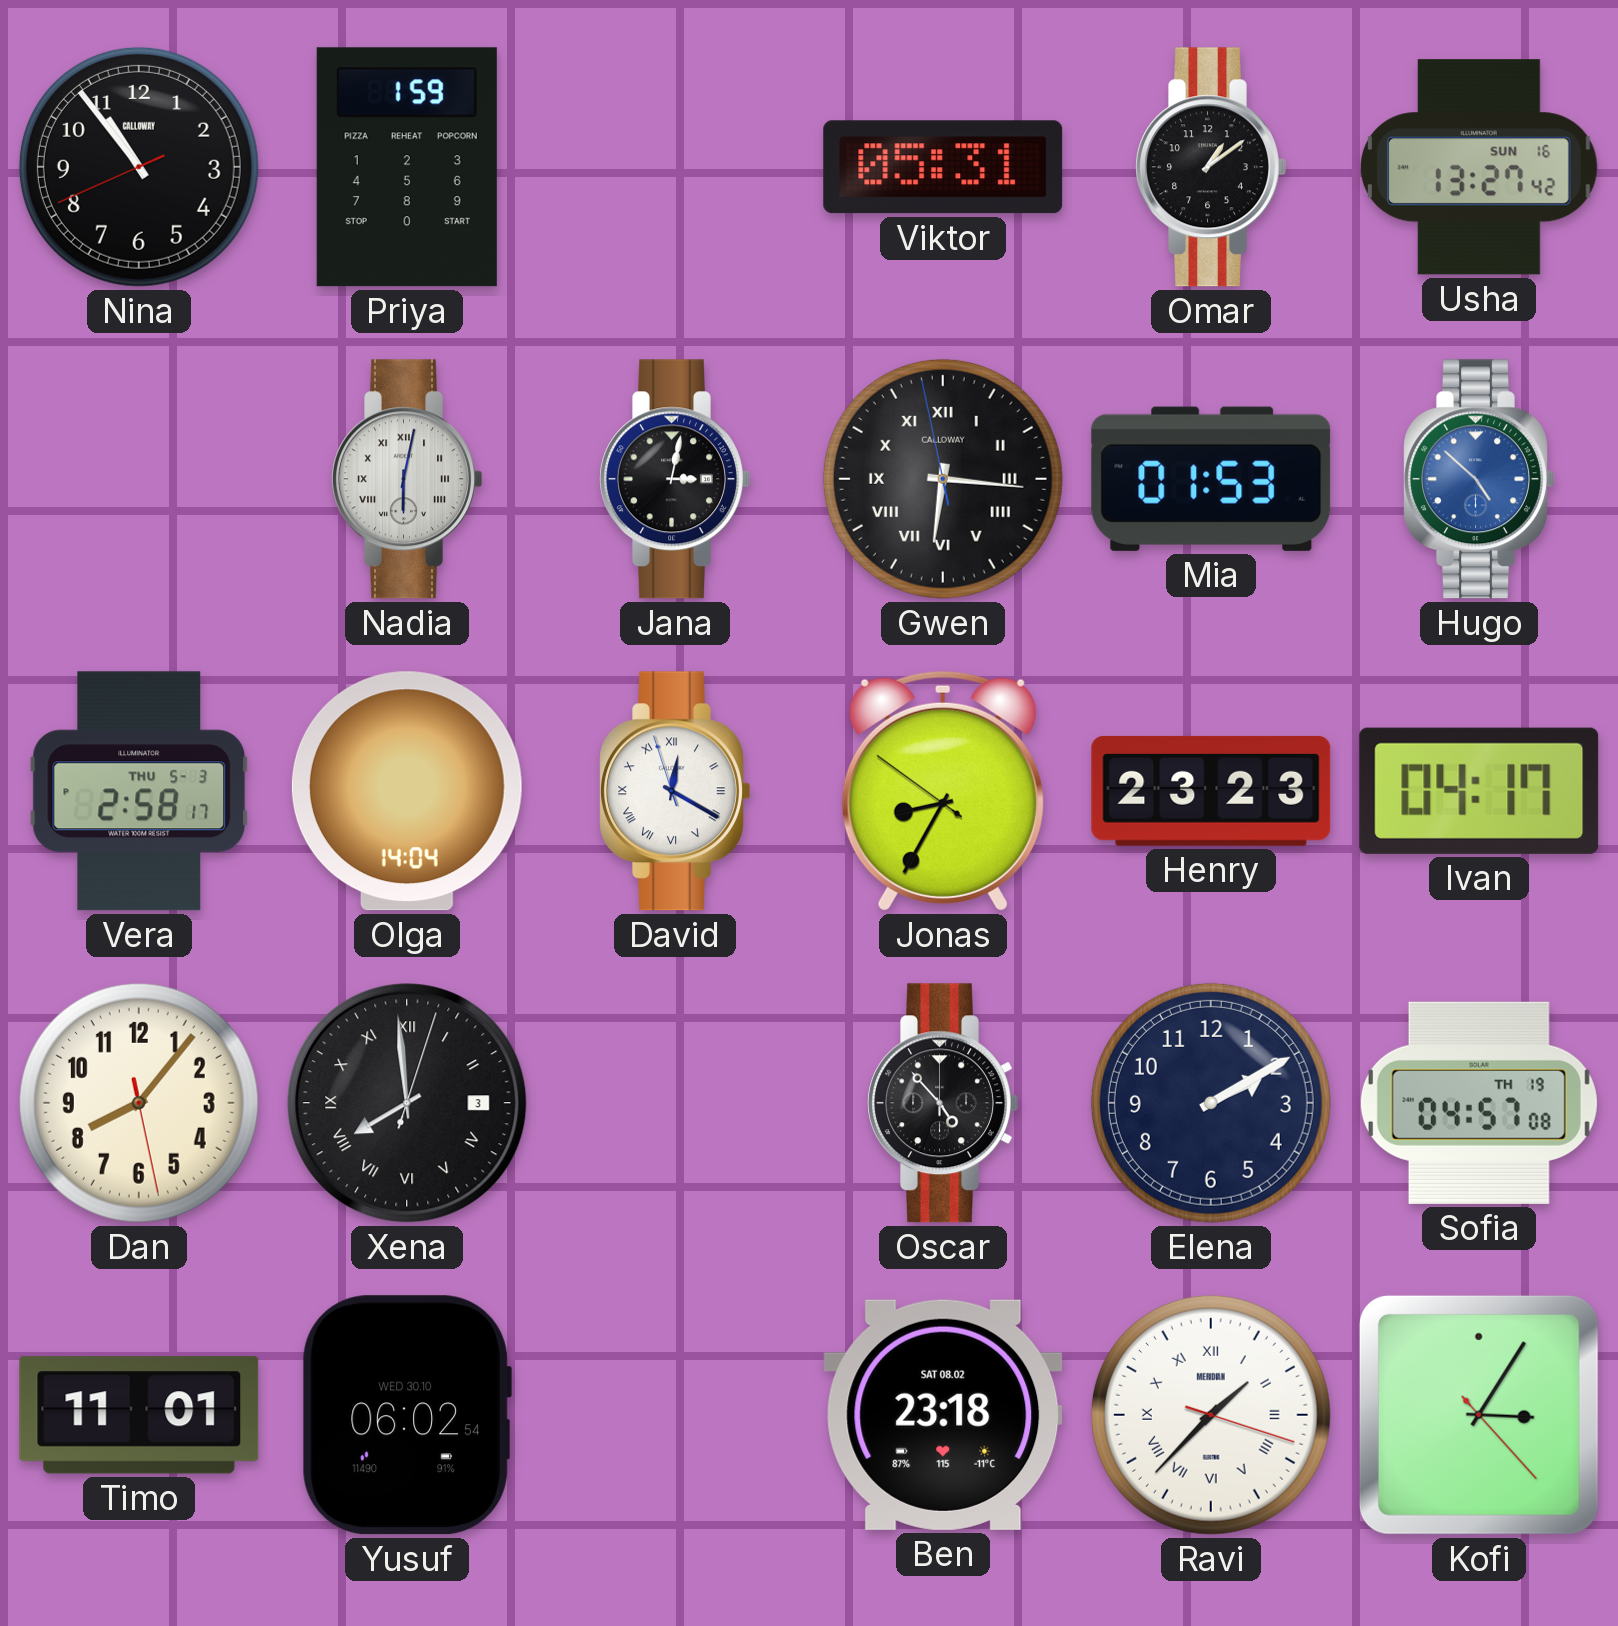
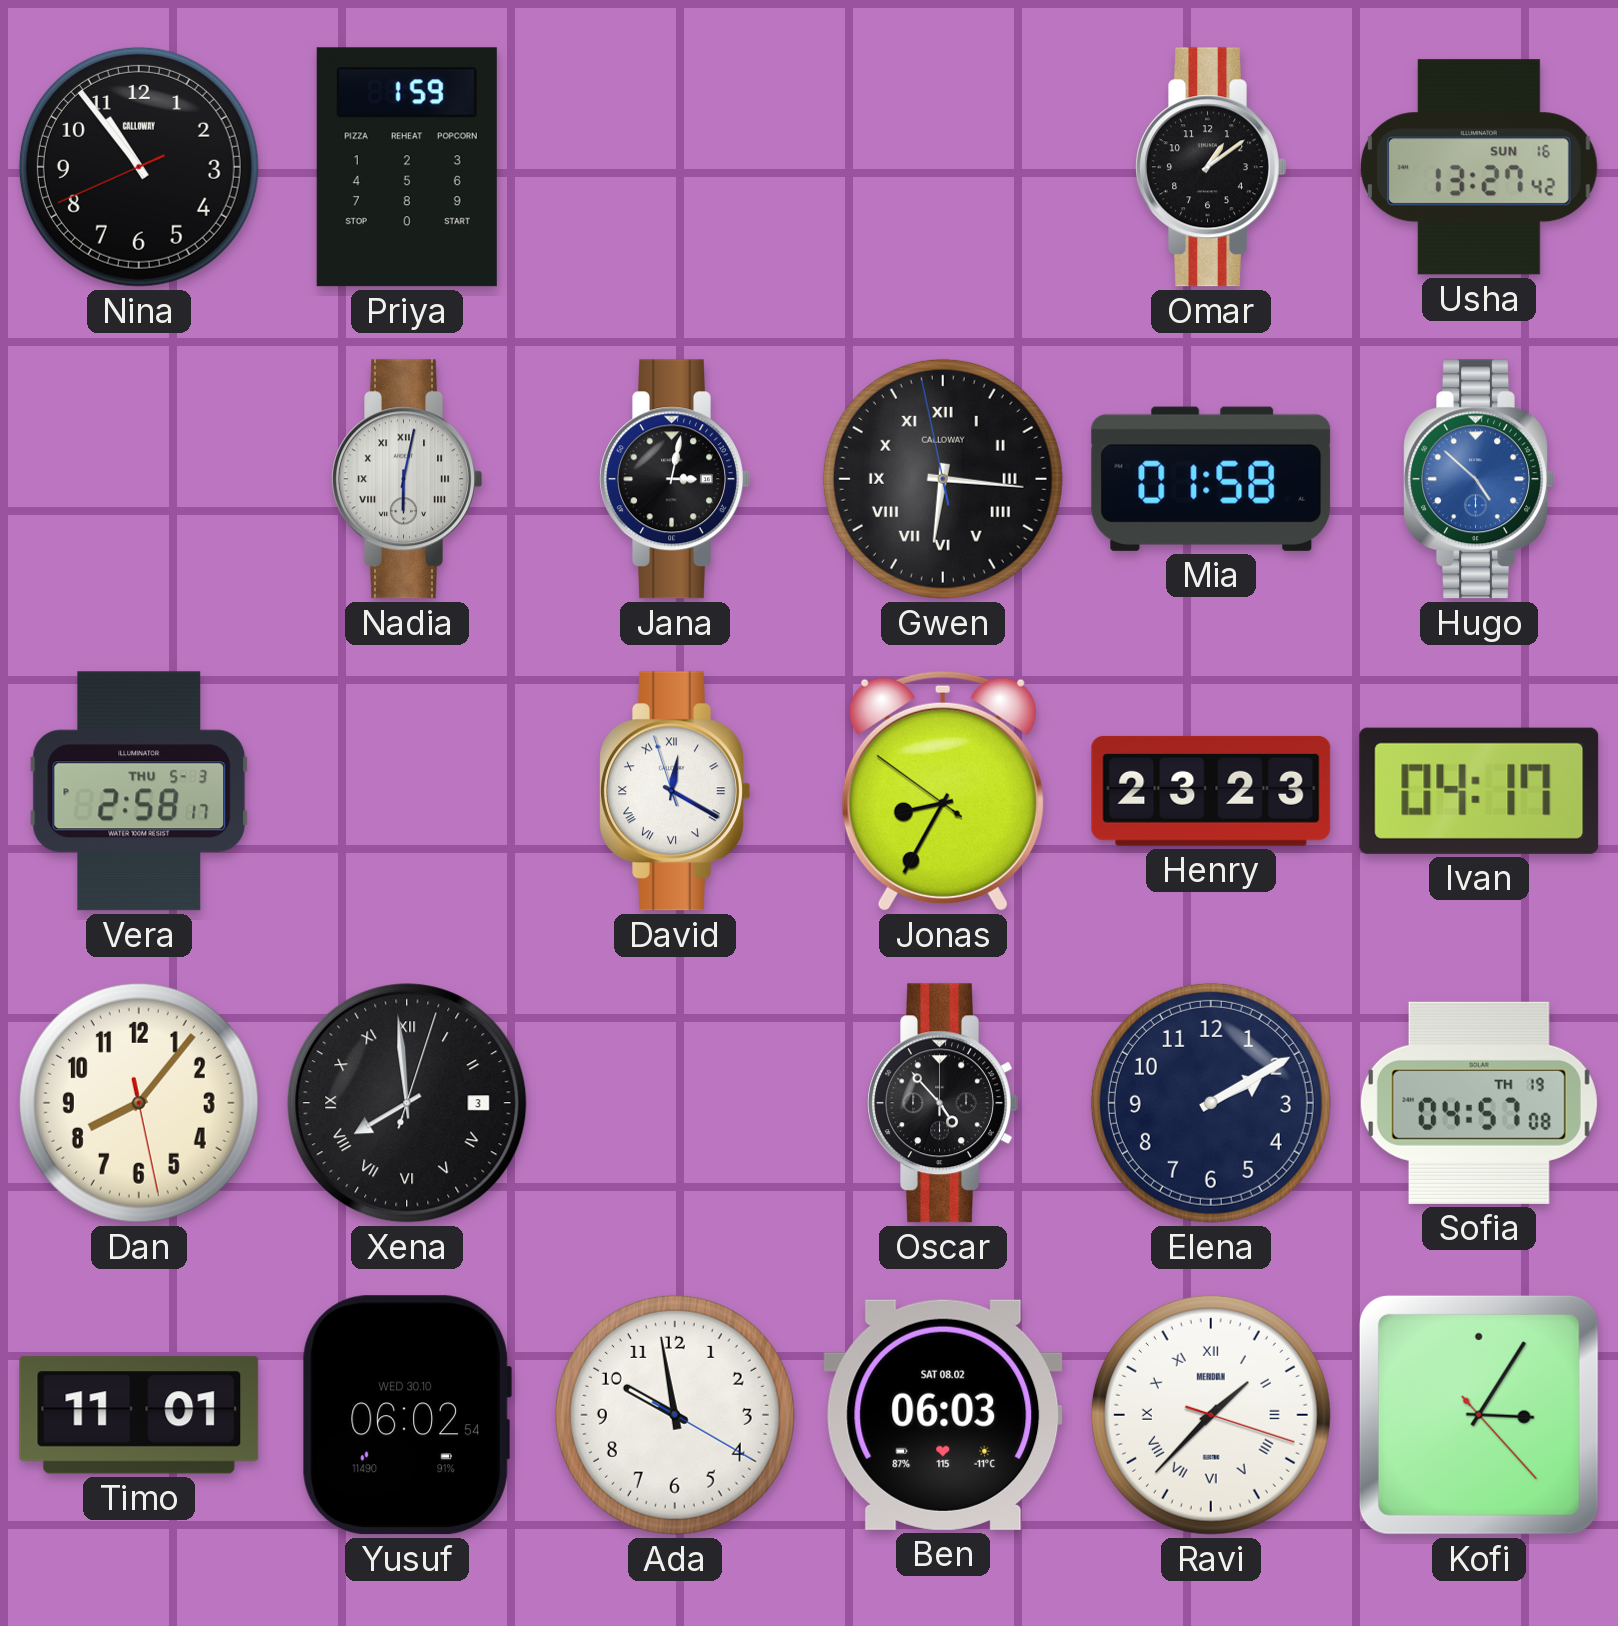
Viktor: 05:31 -> none (943, 167)
Mia: 01:53 -> 01:58 (1211, 479)
Olga: 14:04 -> none (407, 791)
Ada: none -> 9:58 (675, 1415)
Ben: 23:18 -> 06:03 (943, 1415)
